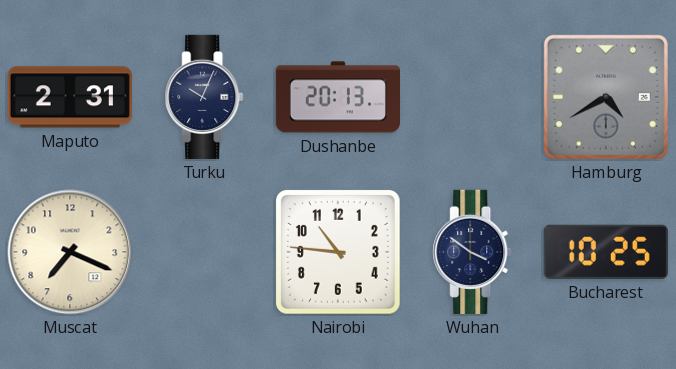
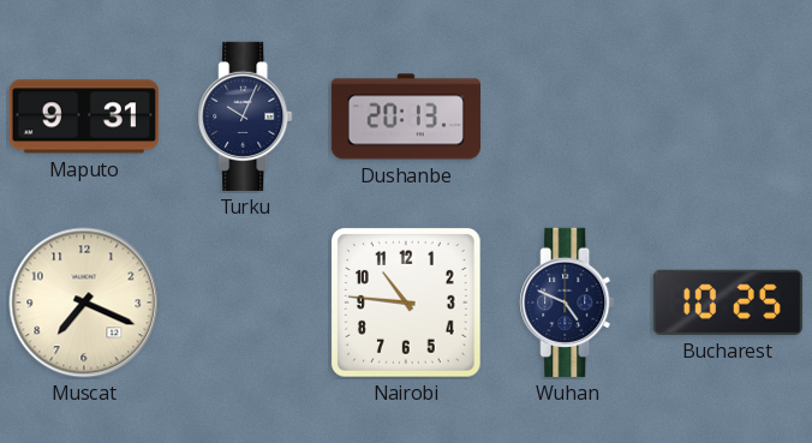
Maputo: 2:31 -> 9:31 (84, 116)
Hamburg: 4:40 -> none (606, 97)
Wuhan: 3:51 -> 4:49 (567, 303)
